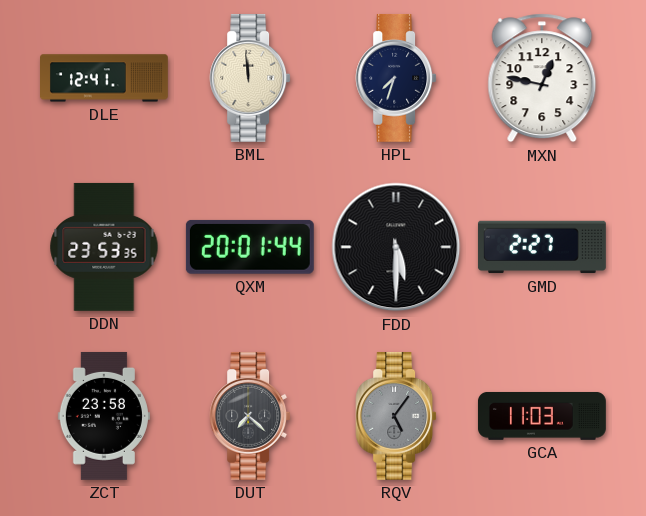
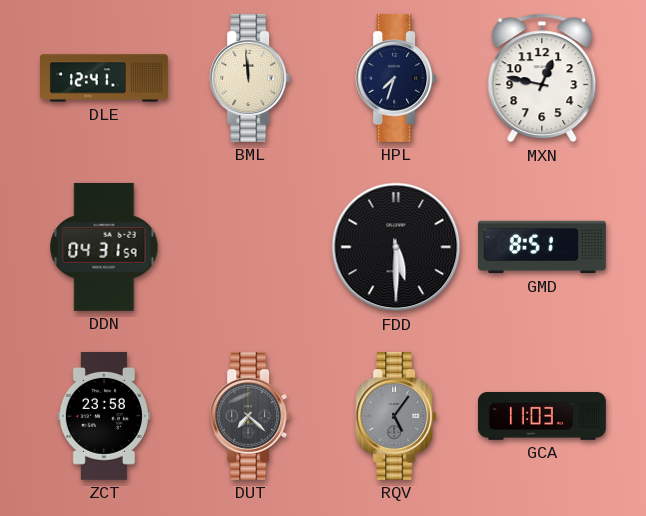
DDN: 23:53 -> 04:31 (104, 247)
QXM: 20:01 -> none (250, 247)
GMD: 2:27 -> 8:51 (542, 247)
